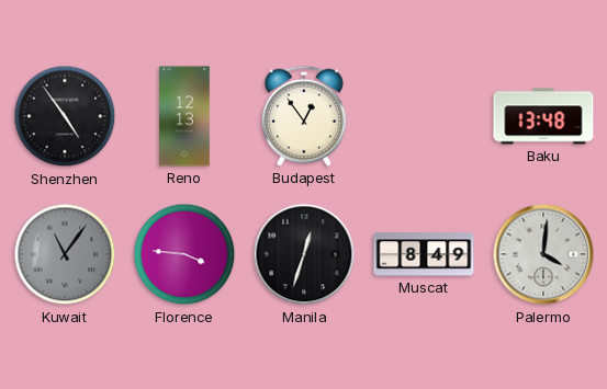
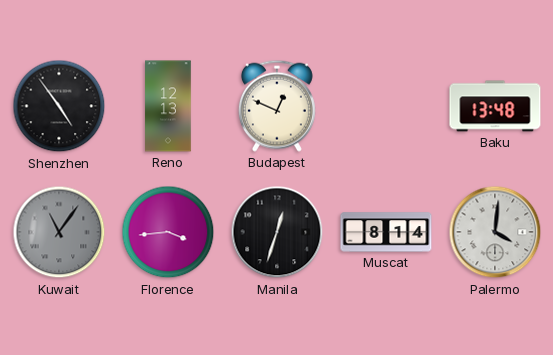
Budapest: 12:54 -> 12:49 (277, 106)
Florence: 3:46 -> 3:44 (168, 232)
Muscat: 8:49 -> 8:14 (386, 232)
